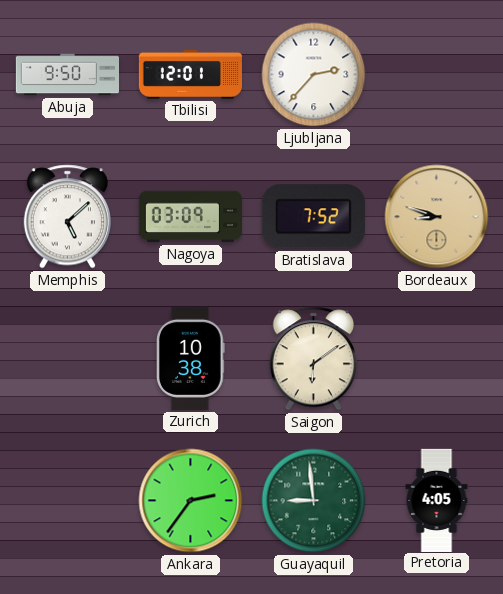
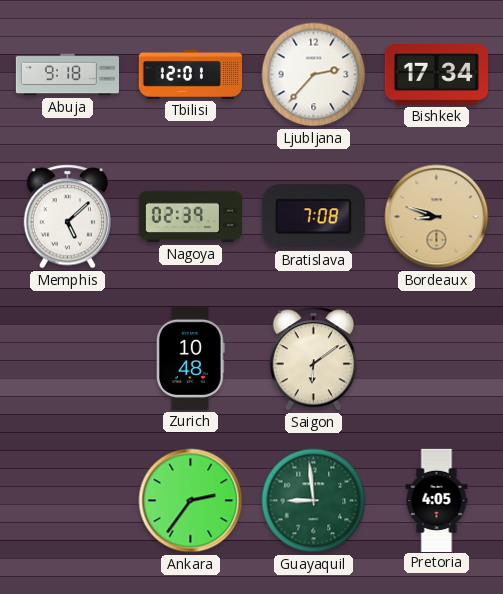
Abuja: 9:50 -> 9:18 (67, 75)
Bishkek: none -> 17:34 (436, 75)
Nagoya: 03:09 -> 02:39 (190, 217)
Bratislava: 7:52 -> 7:08 (313, 217)
Zurich: 10:38 -> 10:48 (191, 358)
